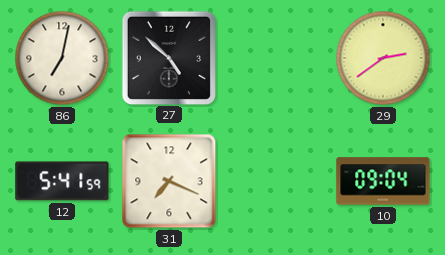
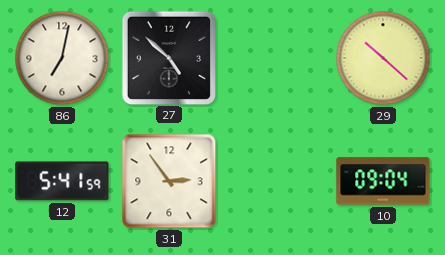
29: 2:39 -> 10:22 (383, 58)
31: 7:19 -> 2:54 (169, 181)
